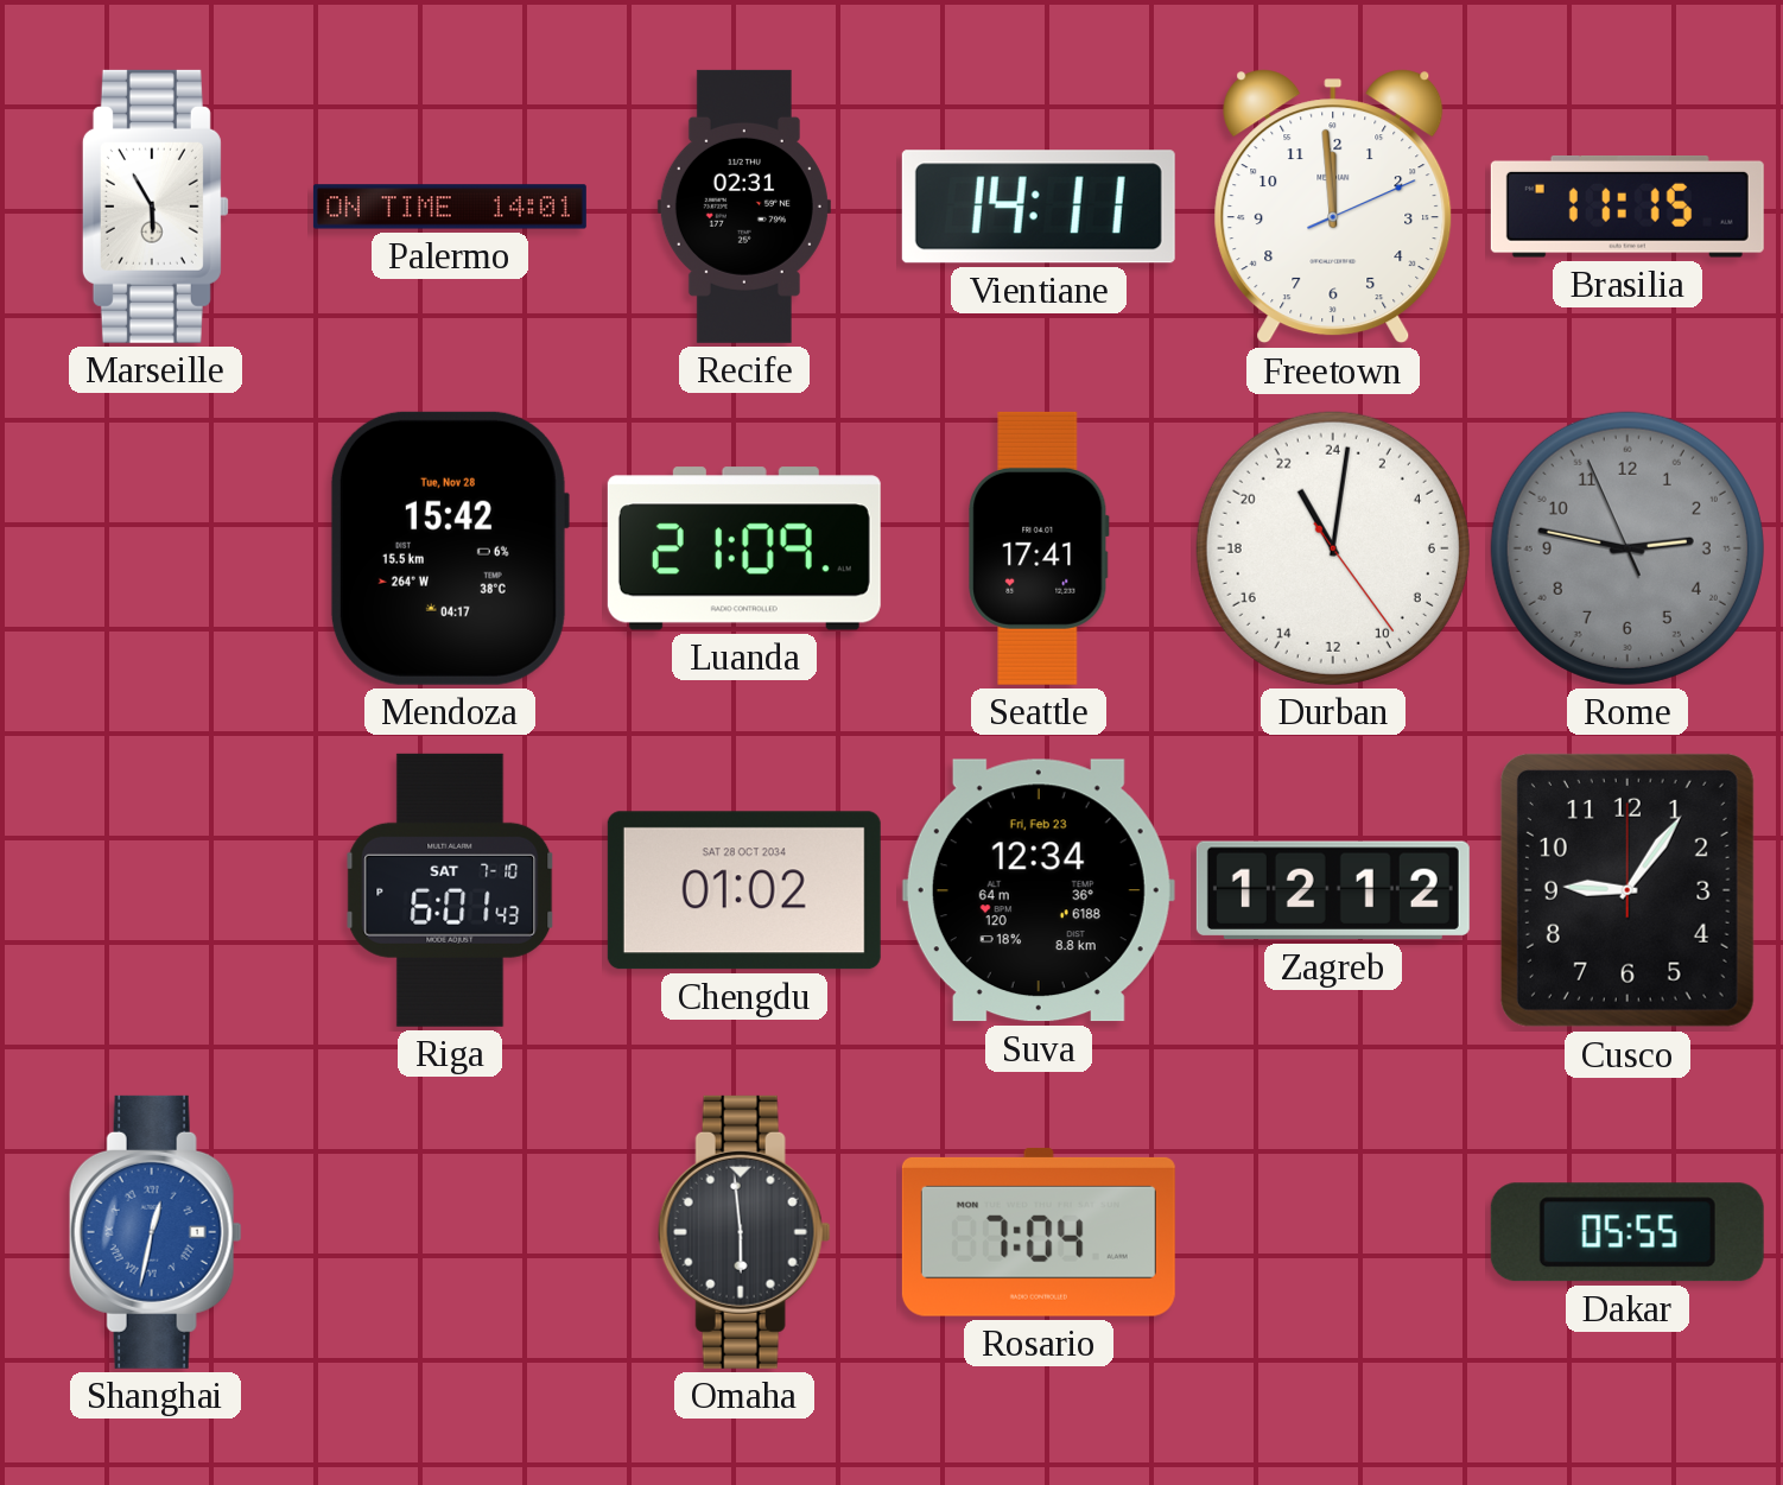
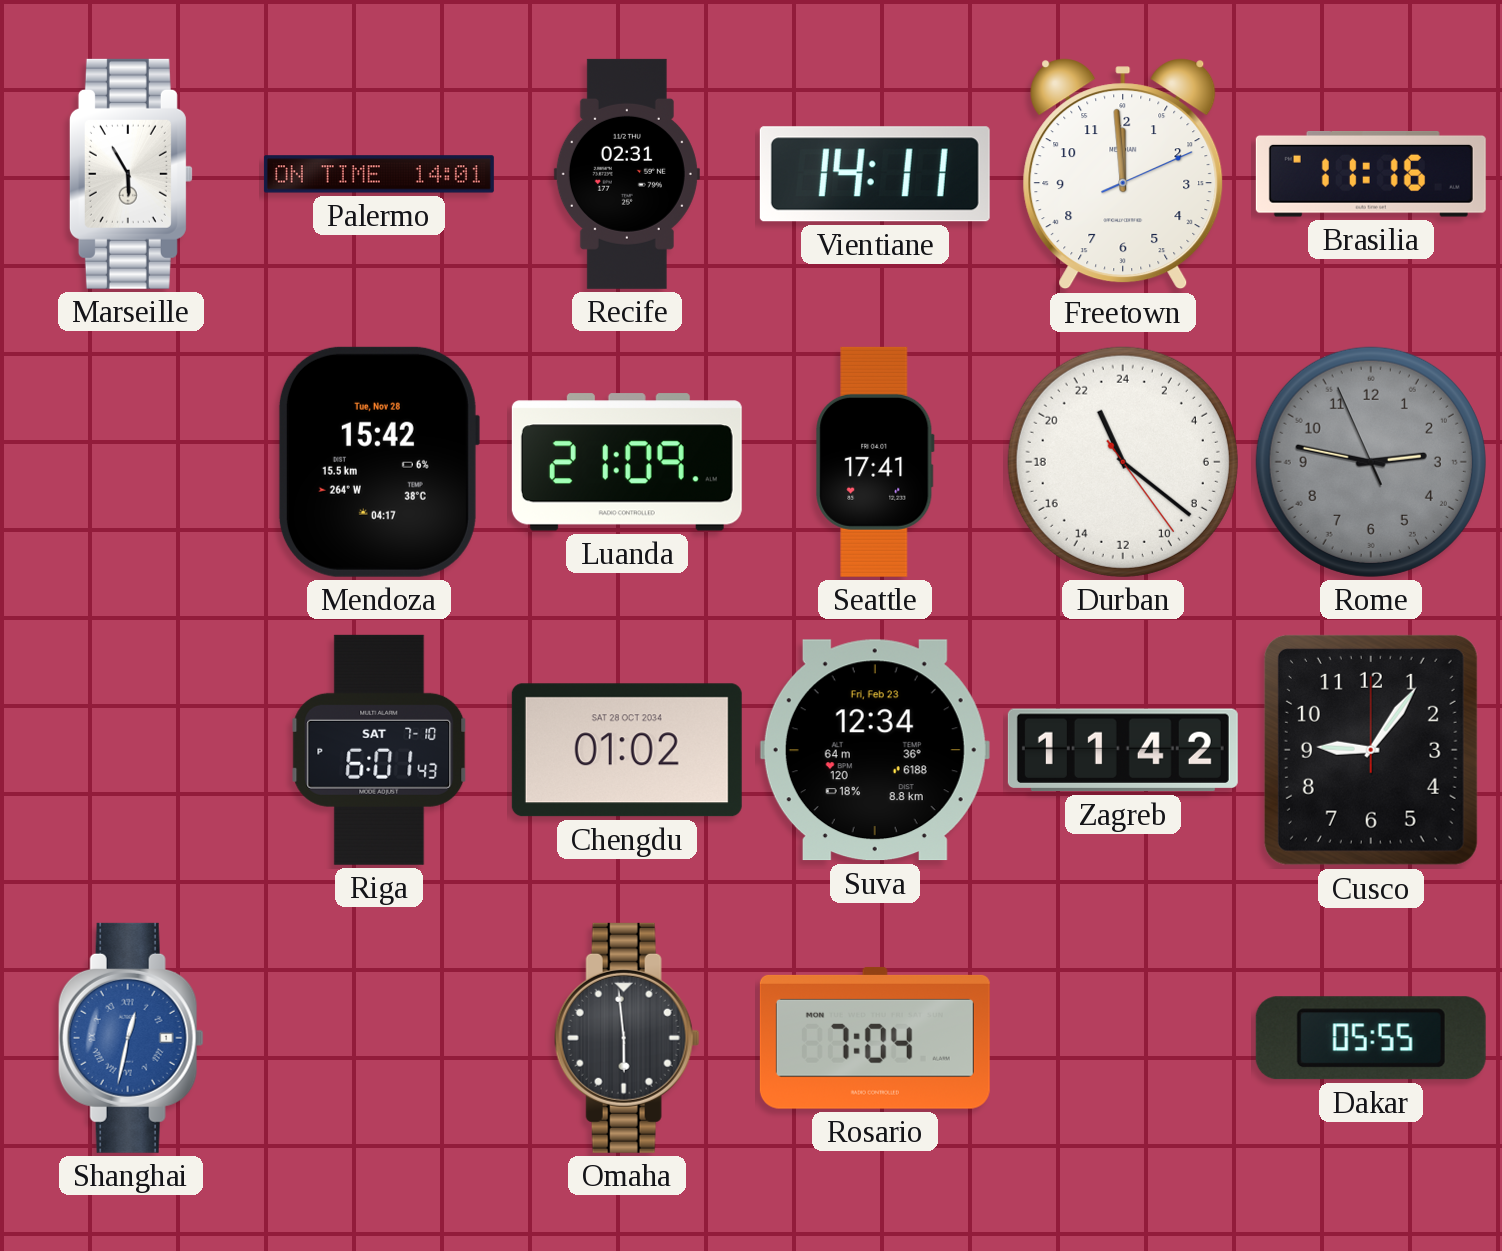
Brasilia: 11:15 -> 11:16 (1371, 175)
Durban: 22:01 -> 22:21 (1123, 462)
Zagreb: 12:12 -> 11:42 (1123, 750)
